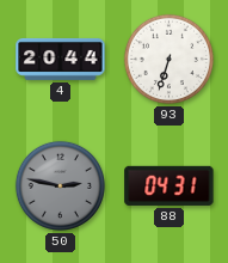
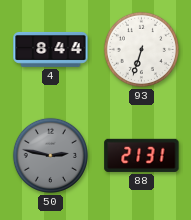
4: 20:44 -> 8:44 (51, 50)
88: 04:31 -> 21:31 (142, 155)
